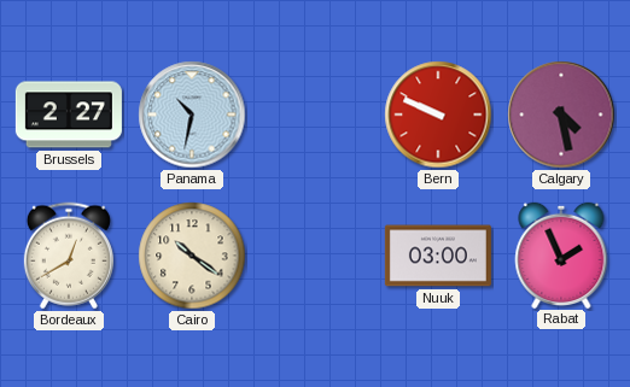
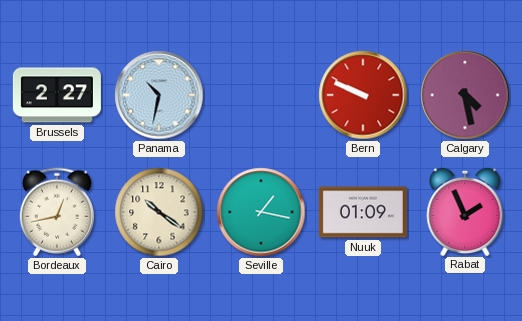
Bordeaux: 12:40 -> 12:43 (57, 212)
Seville: none -> 1:17 (261, 212)
Nuuk: 03:00 -> 01:09 (363, 212)
